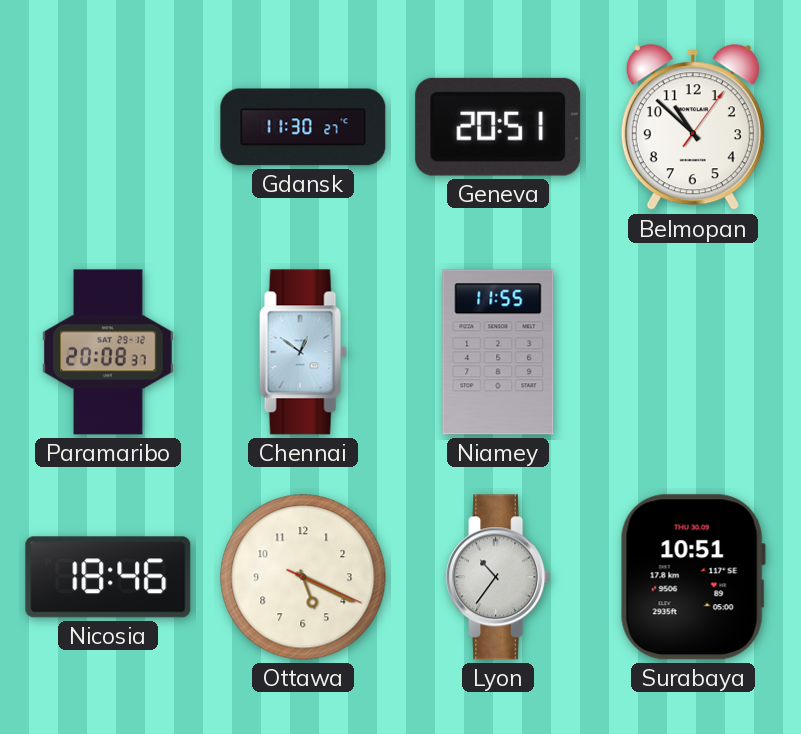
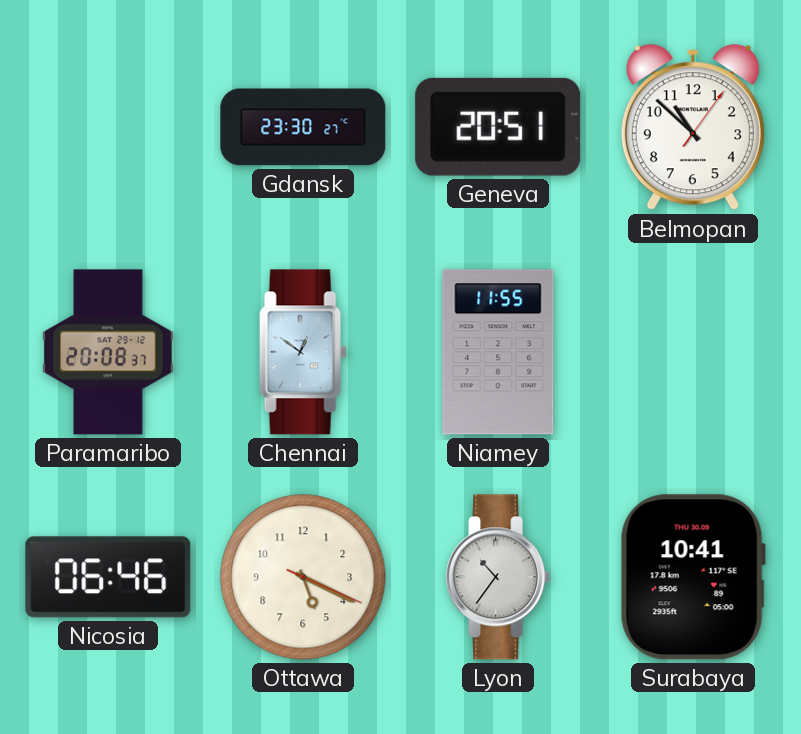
Gdansk: 11:30 -> 23:30 (303, 127)
Nicosia: 18:46 -> 06:46 (108, 577)
Surabaya: 10:51 -> 10:41 (693, 577)
